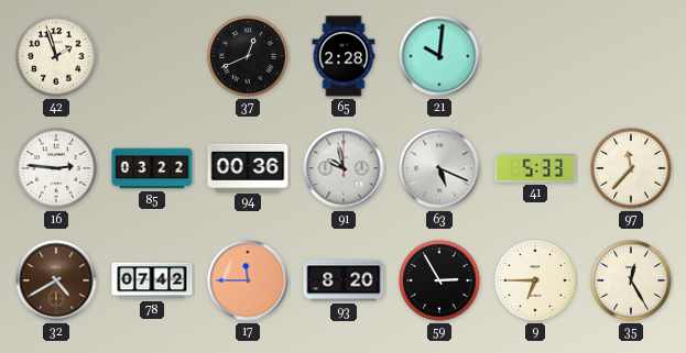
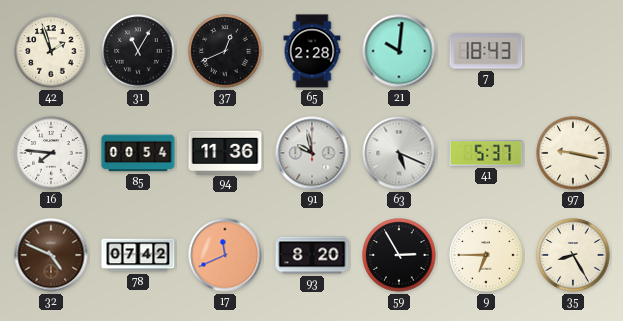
31: none -> 11:05 (138, 51)
7: none -> 18:43 (486, 51)
16: 2:46 -> 7:46 (51, 153)
85: 03:22 -> 00:54 (138, 153)
94: 00:36 -> 11:36 (225, 152)
41: 5:33 -> 5:37 (486, 153)
97: 11:37 -> 9:17 (573, 153)
32: 4:40 -> 4:49 (51, 255)
17: 11:45 -> 11:41 (225, 255)
35: 12:25 -> 8:25 (573, 255)
